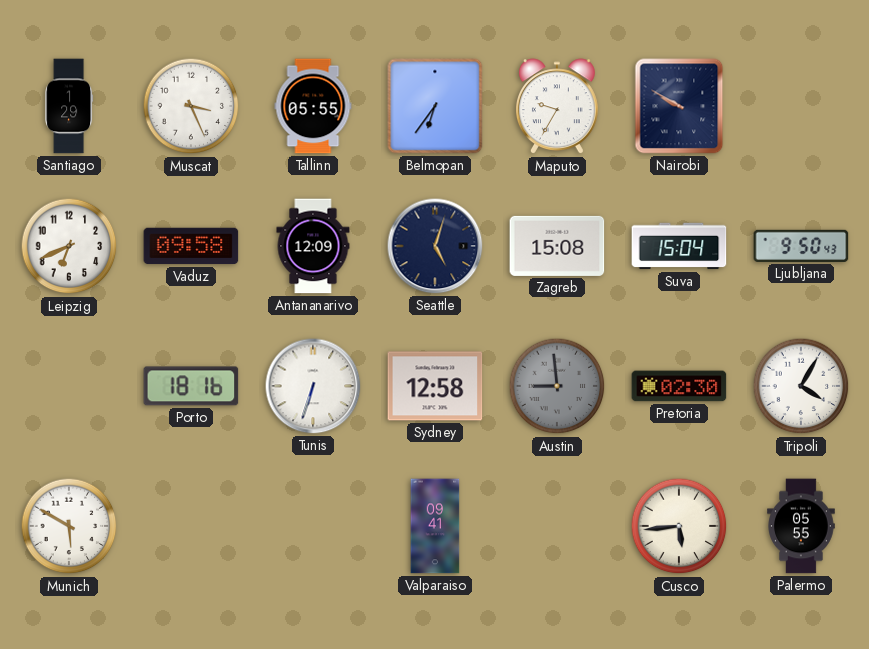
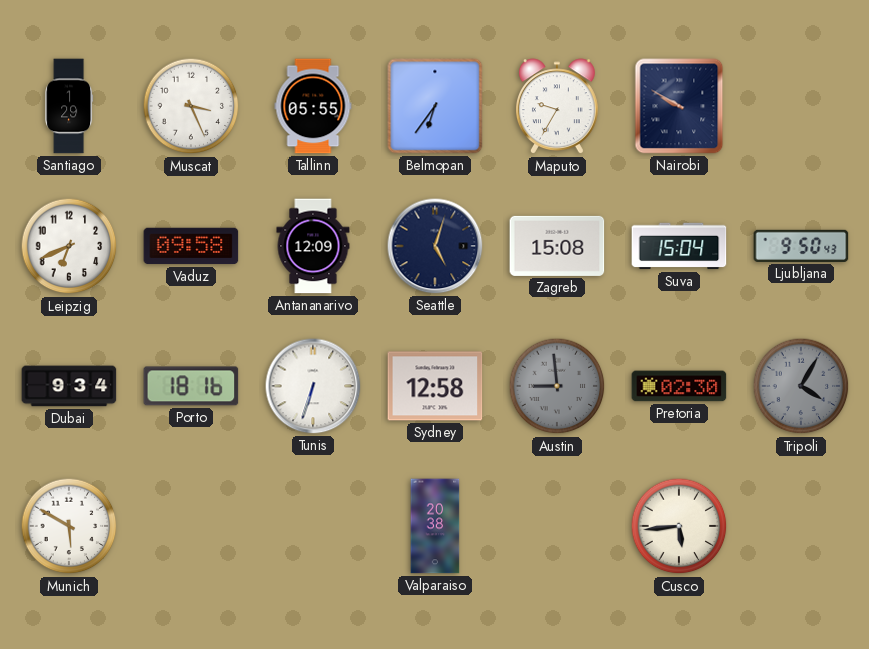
Dubai: none -> 9:34 (69, 386)
Tripoli dial: white -> grey (801, 386)
Valparaiso: 09:41 -> 20:38 (435, 526)
Palermo: 05:55 -> none (801, 526)
